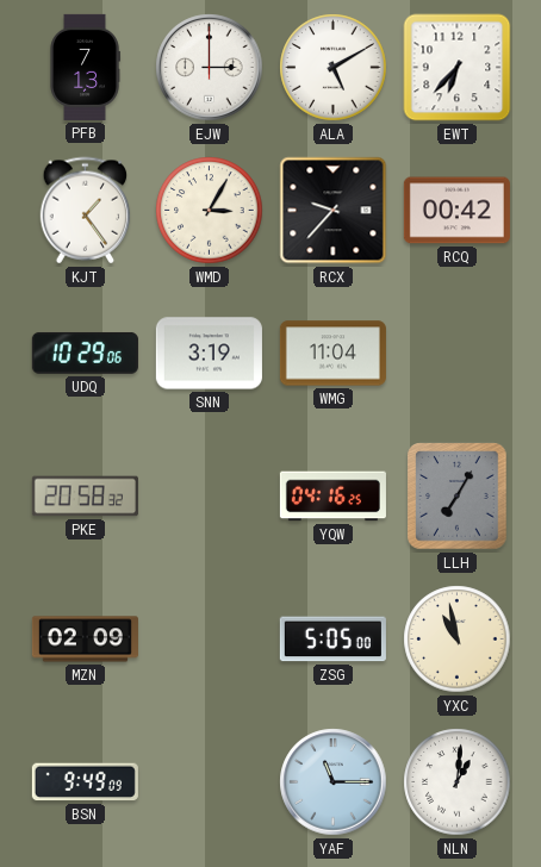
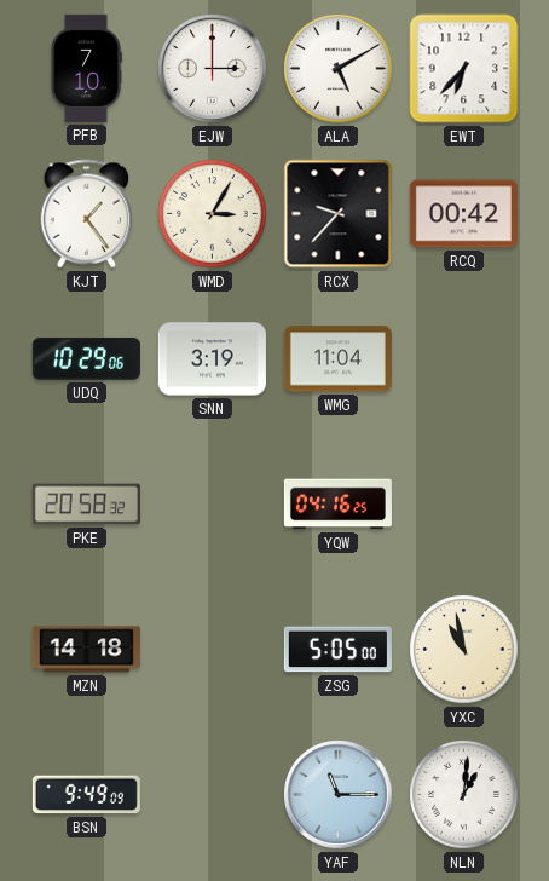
PFB: 7:13 -> 7:10 (86, 68)
LLH: 7:05 -> none (458, 497)
MZN: 02:09 -> 14:18 (86, 650)
